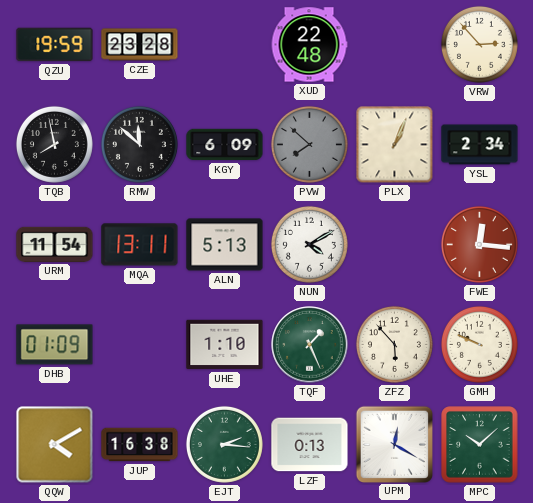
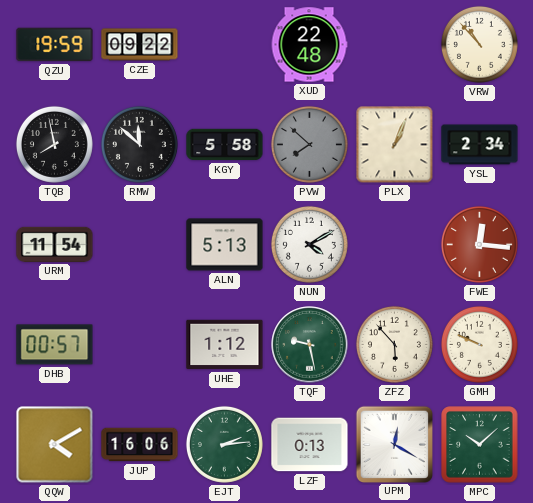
CZE: 23:28 -> 09:22 (140, 45)
VRW: 2:53 -> 10:53 (479, 44)
KGY: 6:09 -> 5:58 (225, 145)
MQA: 13:11 -> none (140, 245)
DHB: 01:09 -> 00:57 (55, 345)
UHE: 1:10 -> 1:12 (225, 345)
TQF: 1:26 -> 9:28 (310, 345)
JUP: 16:38 -> 16:06 (140, 445)
EJT: 2:16 -> 2:14 (224, 444)
